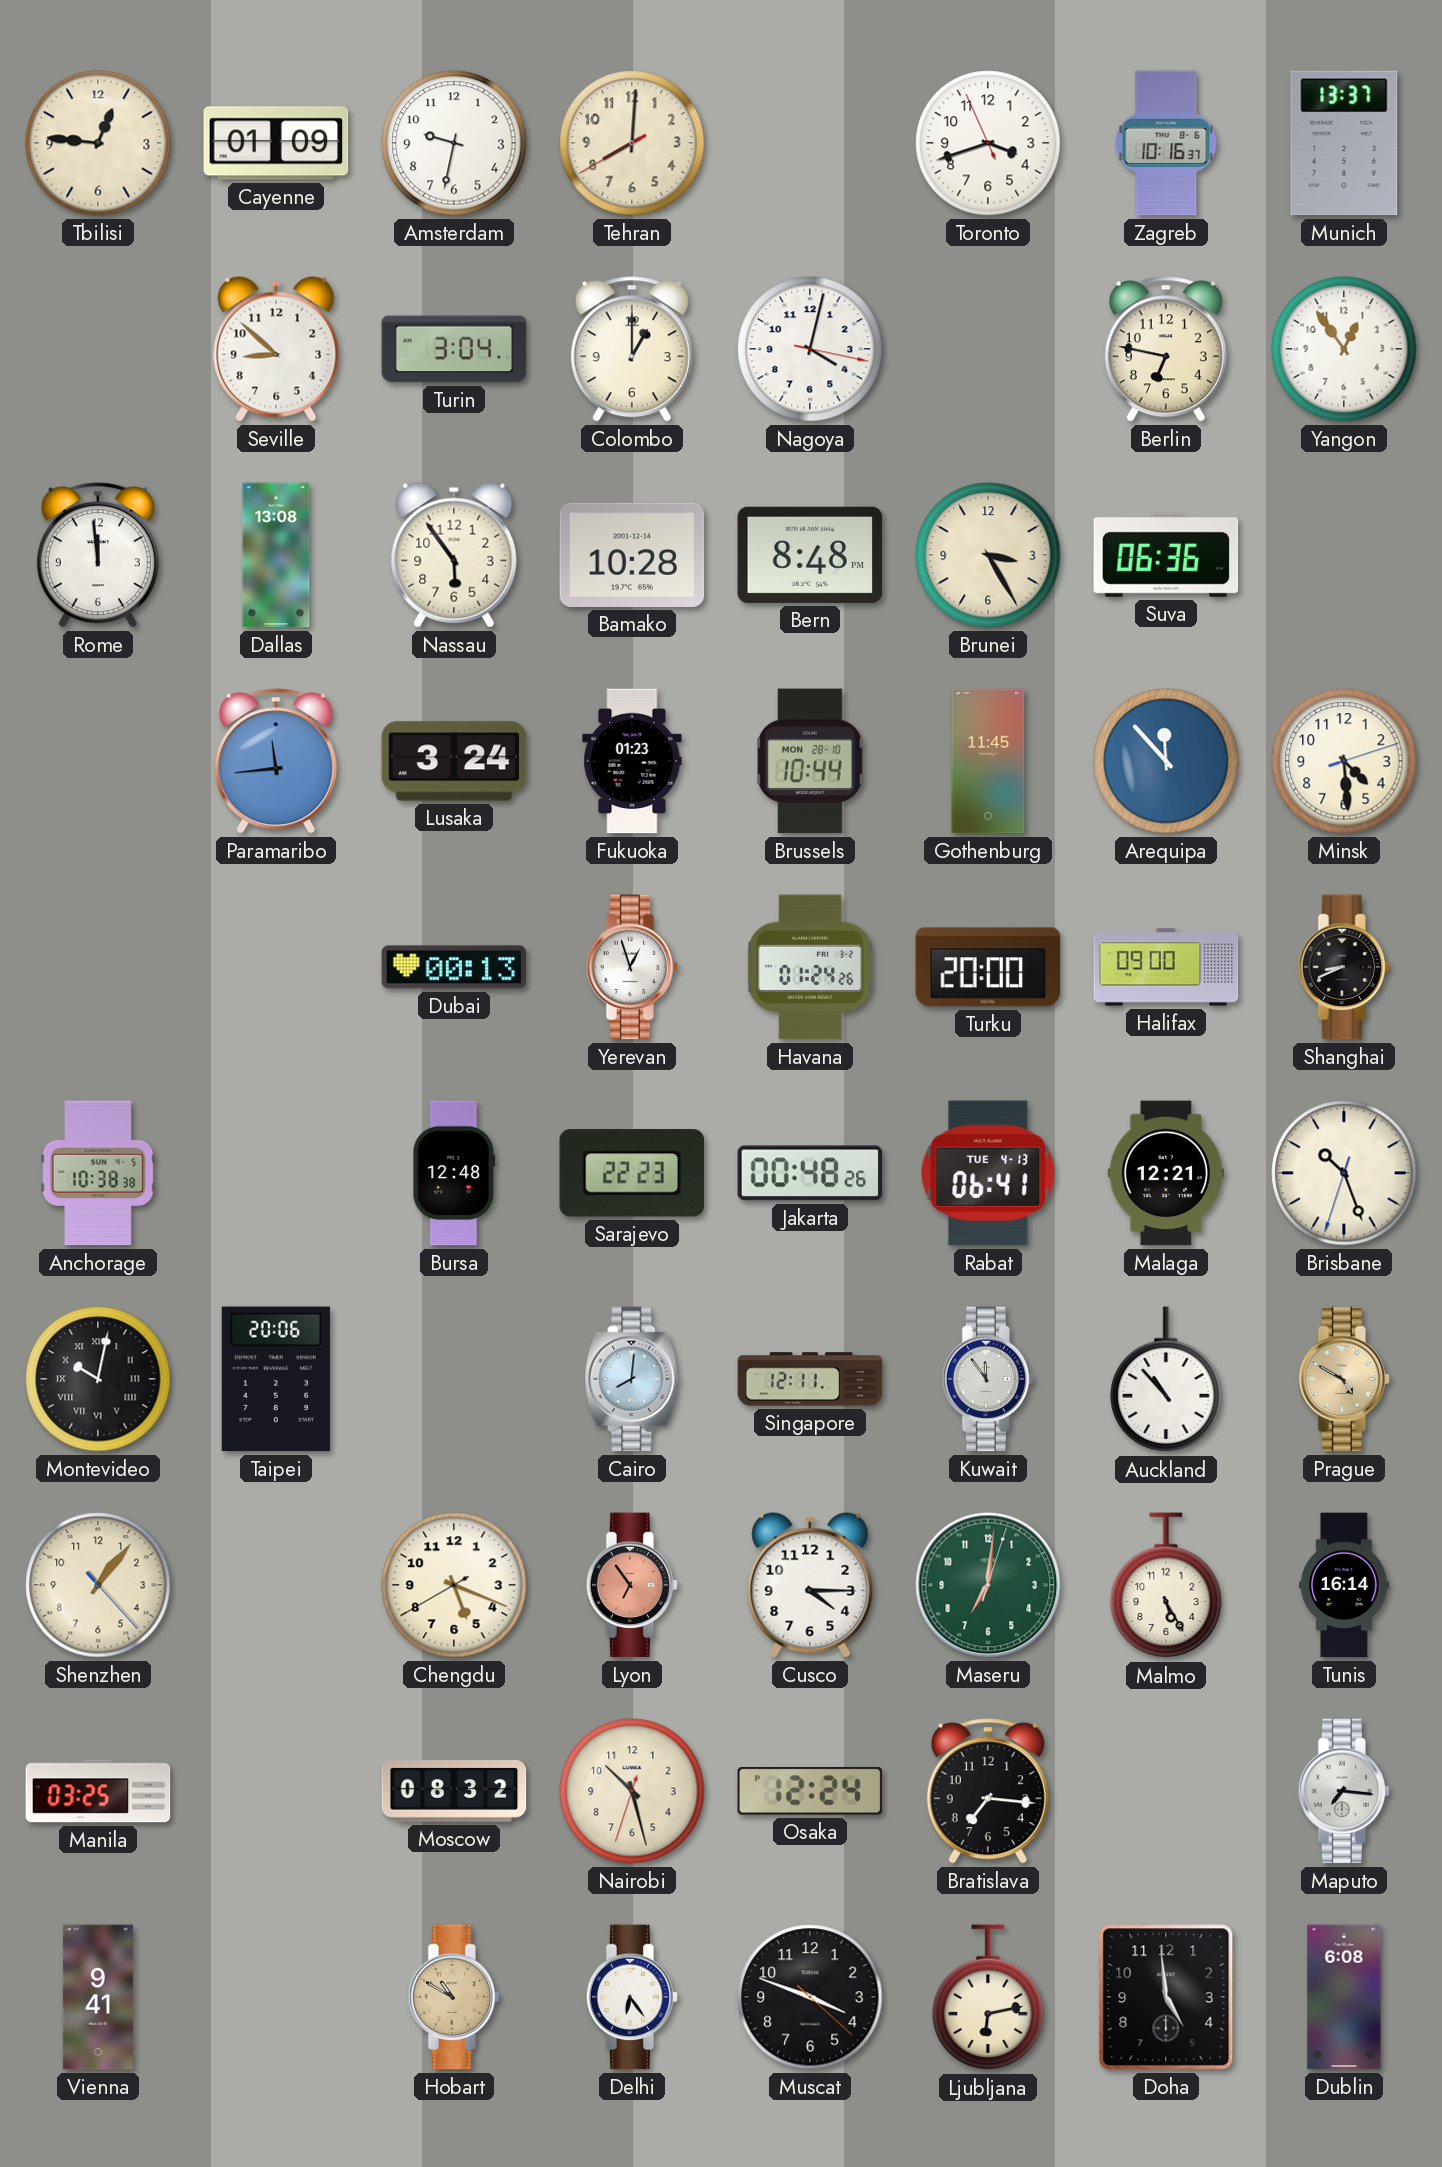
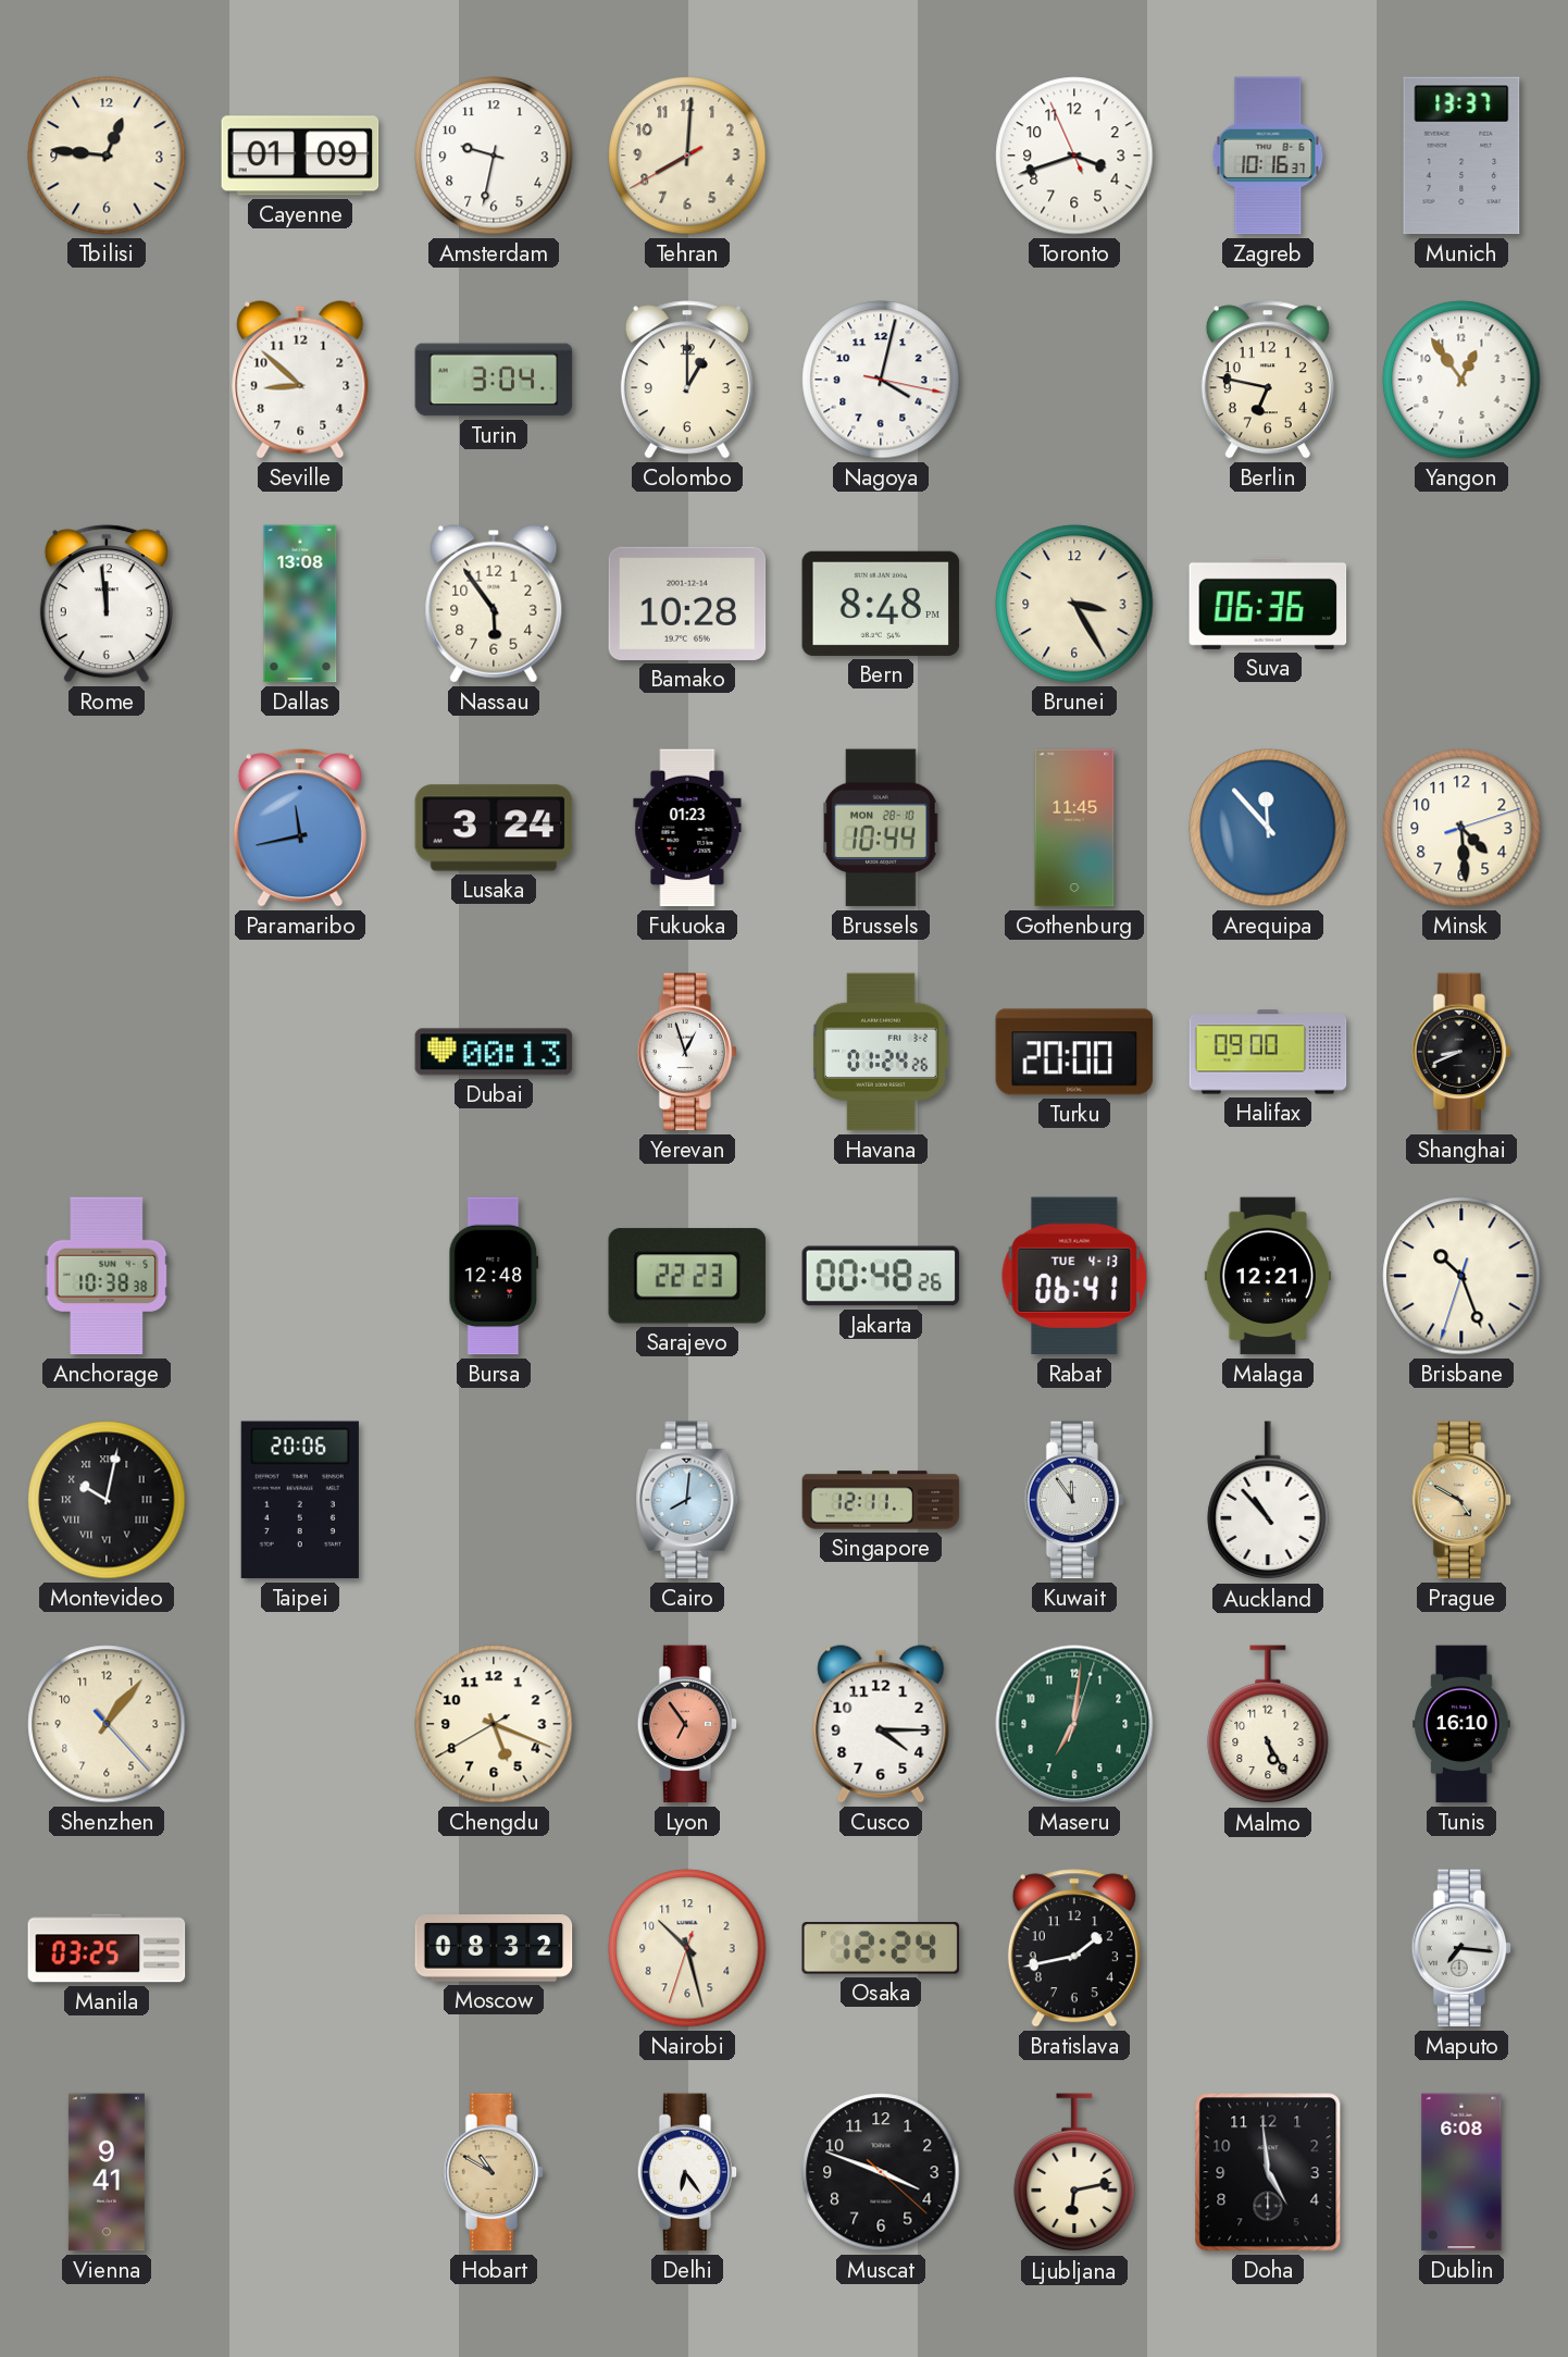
Paramaribo: 11:44 -> 11:43 (300, 828)
Tunis: 16:14 -> 16:10 (1461, 1724)
Bratislava: 7:16 -> 1:43 (1074, 1948)
